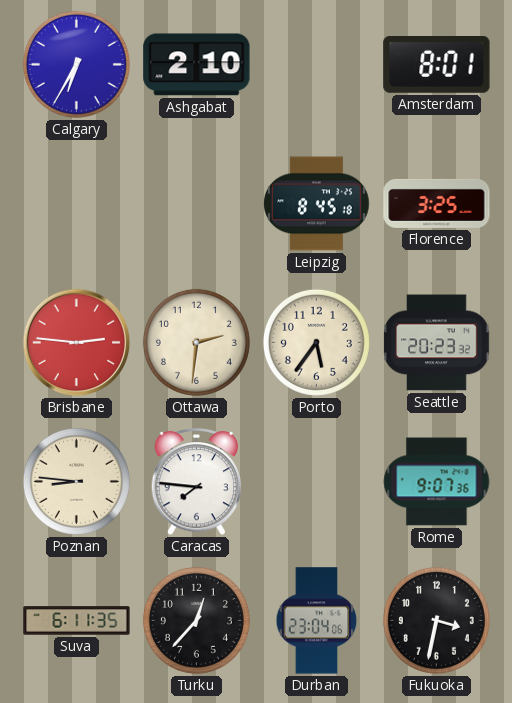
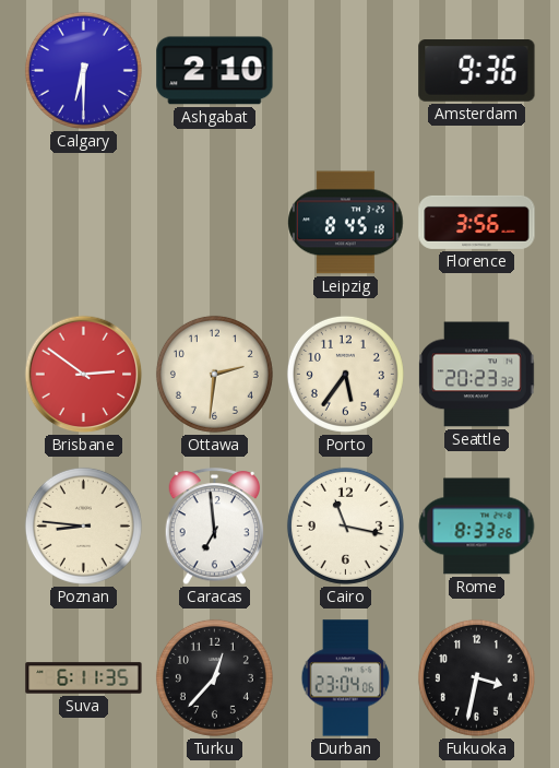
Calgary: 6:35 -> 6:30 (83, 70)
Amsterdam: 8:01 -> 9:36 (477, 71)
Florence: 3:25 -> 3:56 (477, 222)
Brisbane: 2:46 -> 2:51 (84, 375)
Caracas: 7:46 -> 6:59 (215, 527)
Cairo: none -> 11:17 (345, 525)
Rome: 9:07 -> 8:33 (477, 527)
